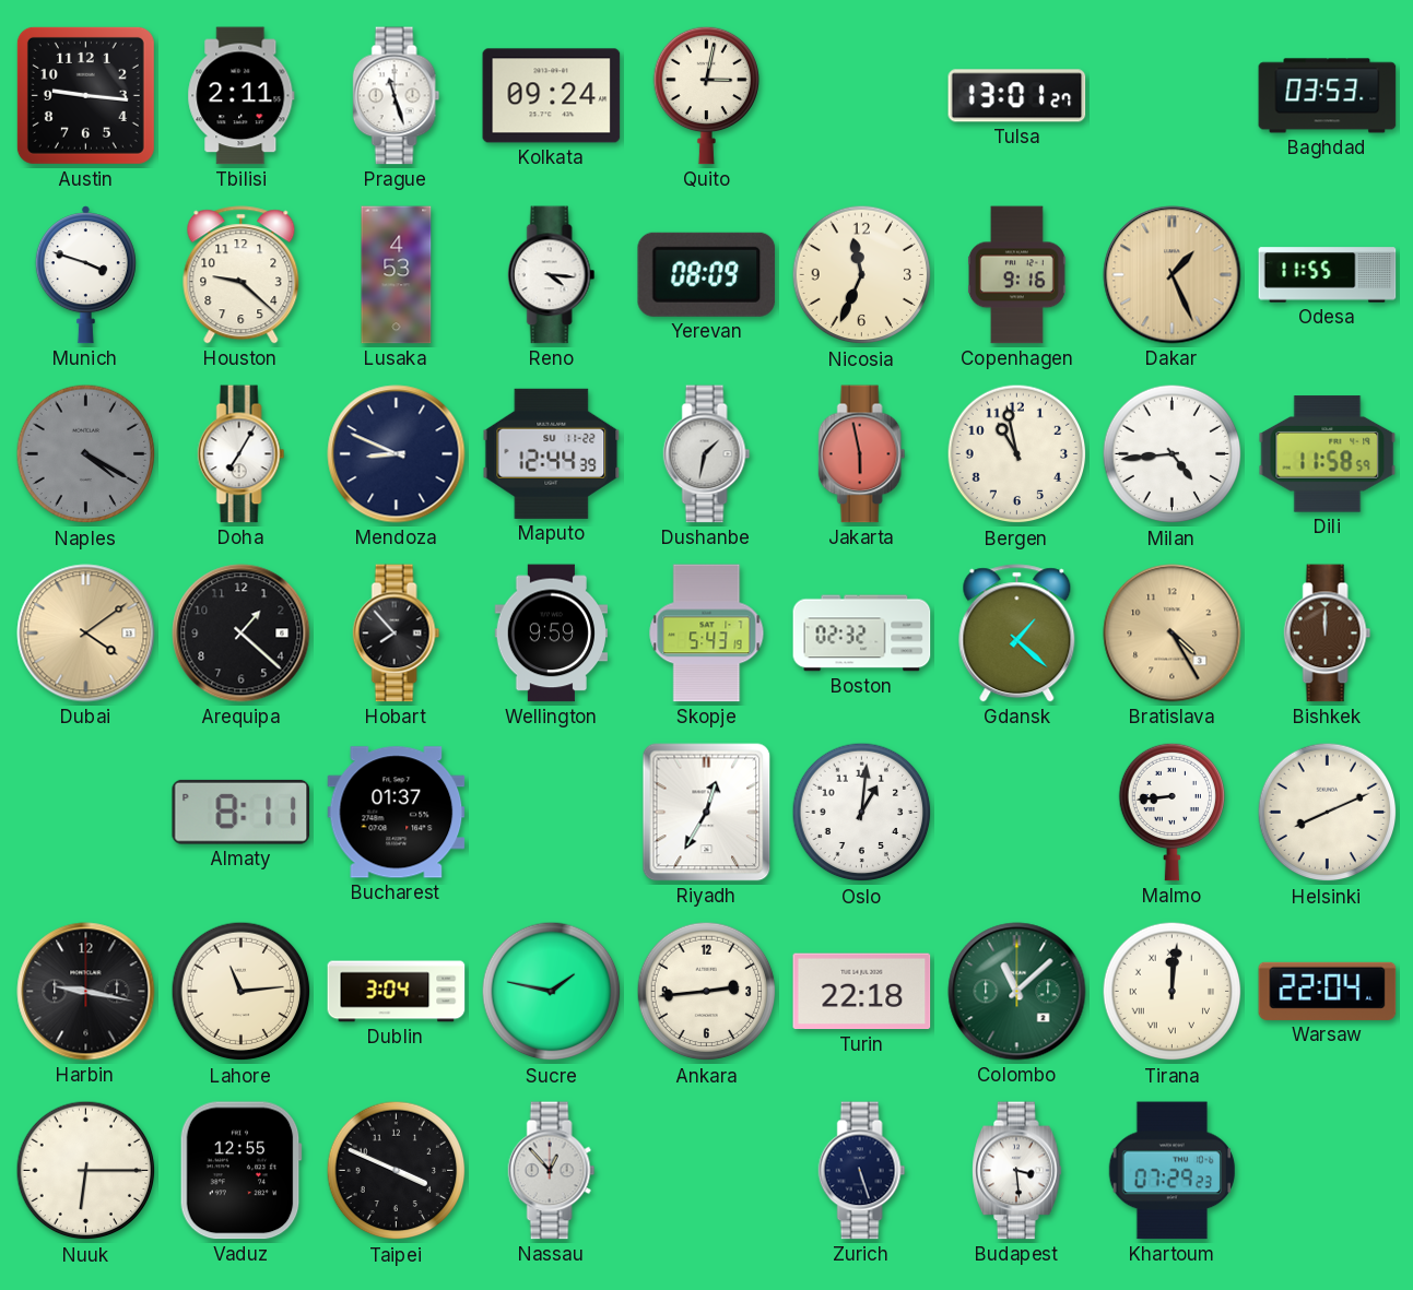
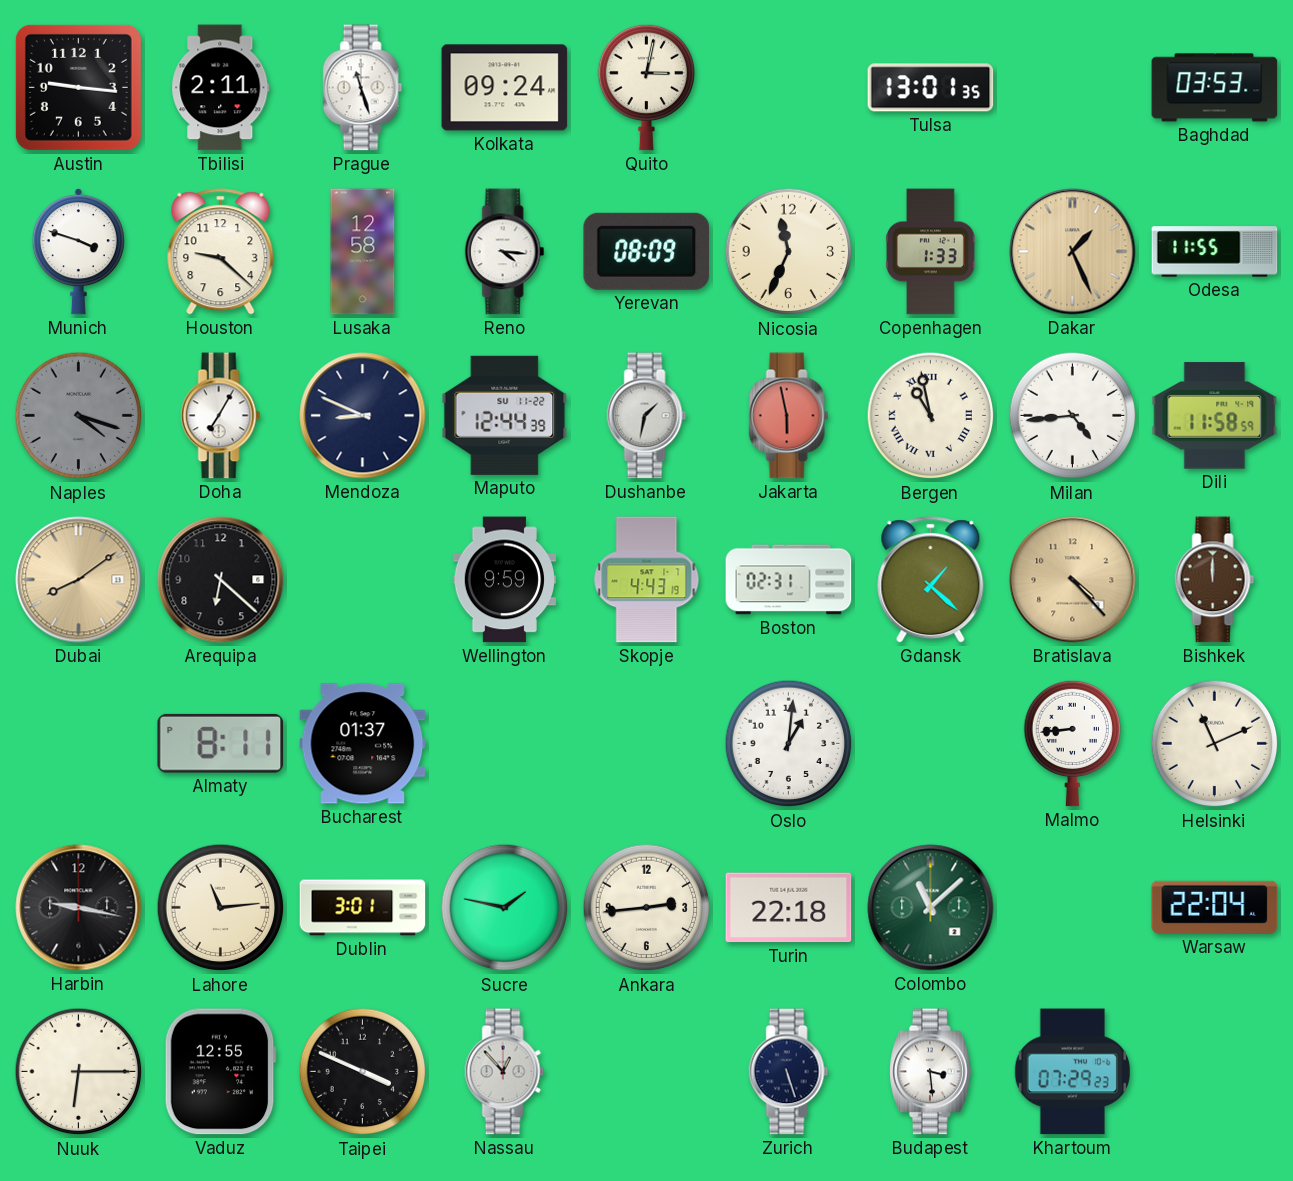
Tulsa: 13:01:27 -> 13:01:35 (931, 88)
Lusaka: 4:53 -> 12:58 (363, 252)
Copenhagen: 9:16 -> 1:33 (930, 252)
Naples: 4:20 -> 4:18 (79, 416)
Bergen numerals: Arabic -> Roman (931, 416)
Dubai: 4:09 -> 8:09 (79, 580)
Arequipa: 1:22 -> 6:22 (221, 580)
Hobart: 7:53 -> none (397, 634)
Skopje: 5:43 -> 4:43 (647, 580)
Boston: 02:32 -> 02:31 (789, 580)
Bratislava: 4:25 -> 4:23 (1073, 580)
Riyadh: 12:35 -> none (707, 813)
Helsinki: 8:11 -> 11:11 (1215, 744)
Dublin: 3:04 -> 3:01 (363, 908)
Tirana: 12:01 -> none (1173, 992)
